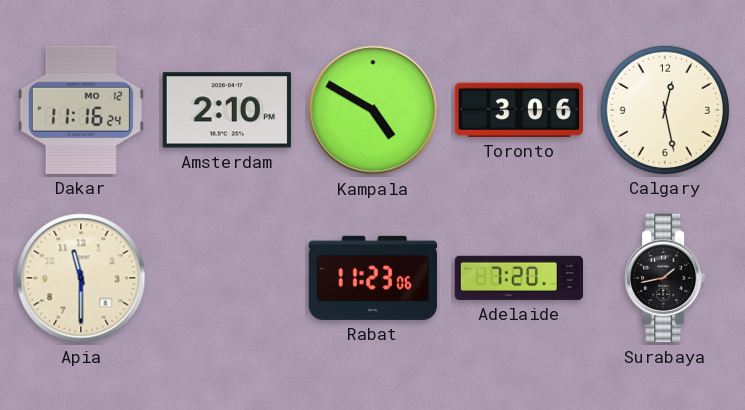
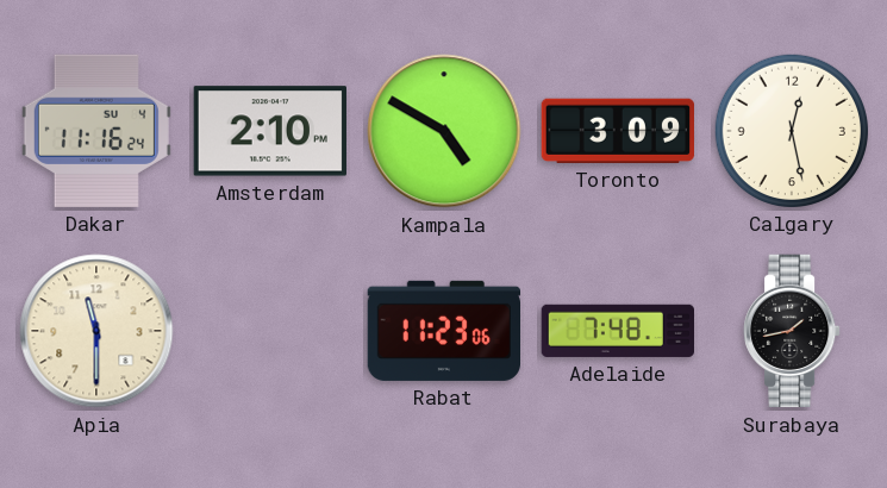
Dakar date: MO 12 -> SU 4 (96, 131)
Toronto: 3:06 -> 3:09 (617, 131)
Adelaide: 7:20 -> 7:48 (617, 331)
